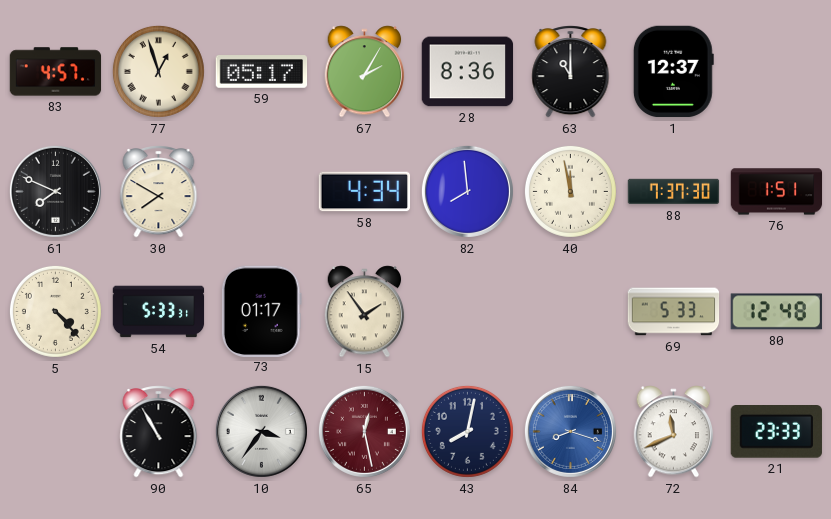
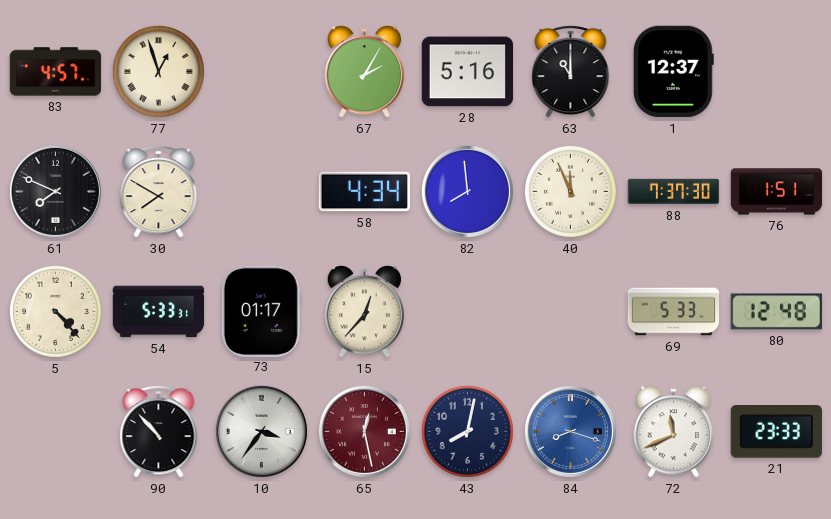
59: 05:17 -> none (262, 72)
28: 8:36 -> 5:16 (468, 72)
40: 11:58 -> 11:56 (570, 191)
15: 1:54 -> 12:37 (365, 312)
90: 10:55 -> 10:53 (159, 432)
